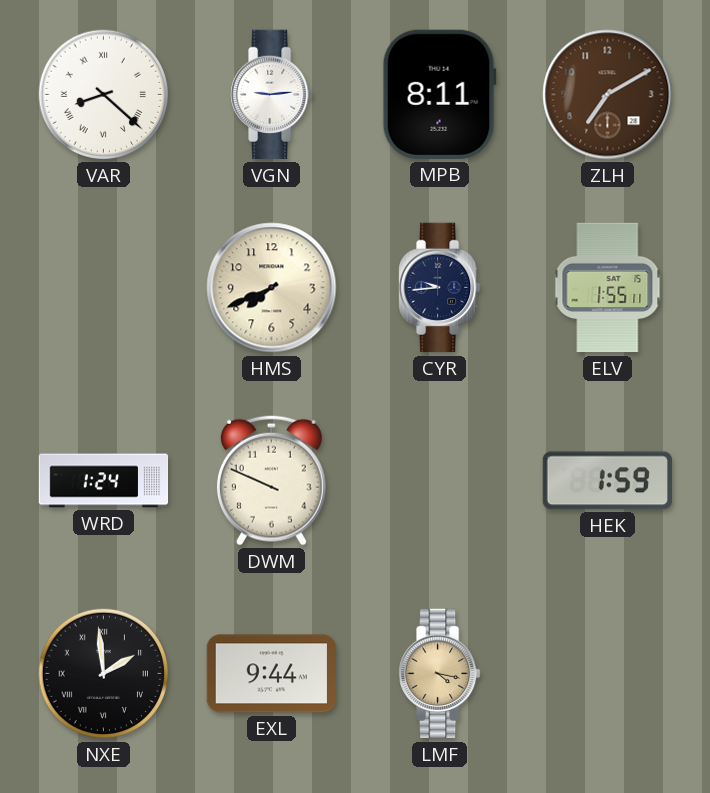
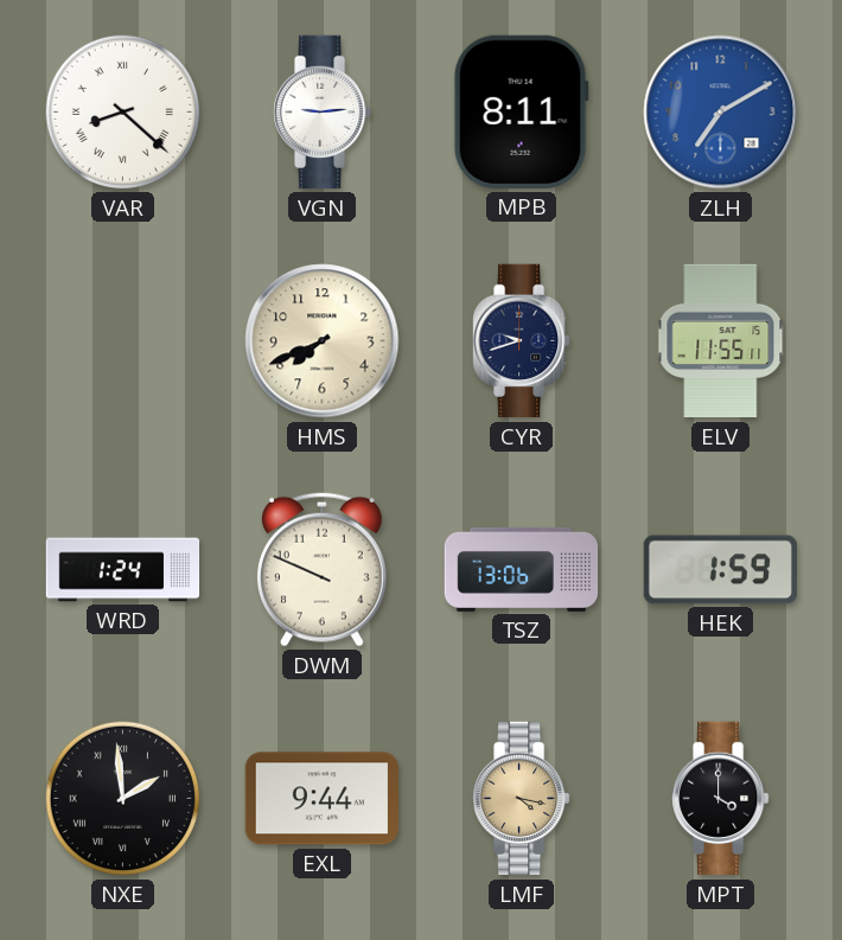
ZLH dial: brown -> blue (721, 113)
CYR: 9:44 -> 9:42 (522, 341)
ELV: 1:55 -> 11:55 (721, 341)
TSZ: none -> 13:06 (522, 569)
MPT: none -> 4:00 (721, 799)
